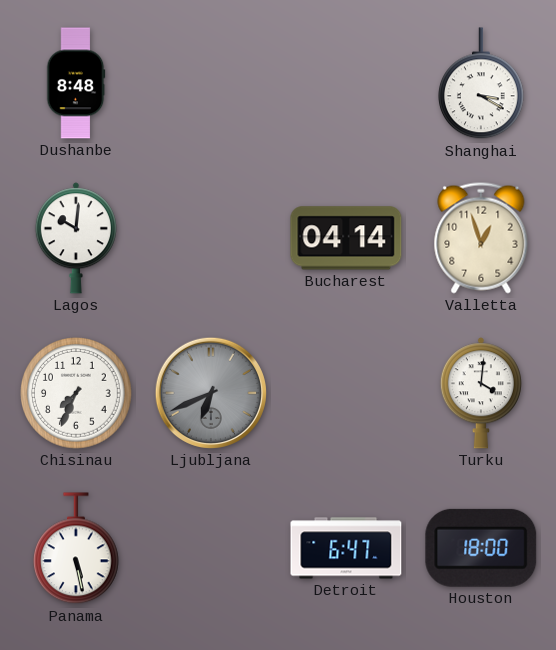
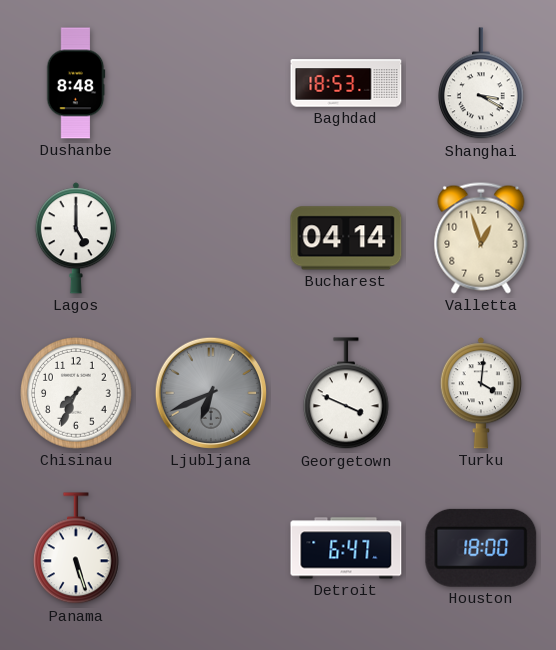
Baghdad: none -> 18:53 (346, 83)
Lagos: 10:01 -> 5:00 (76, 238)
Georgetown: none -> 3:49 (347, 394)
Panama: 5:28 -> 5:27 (77, 549)
